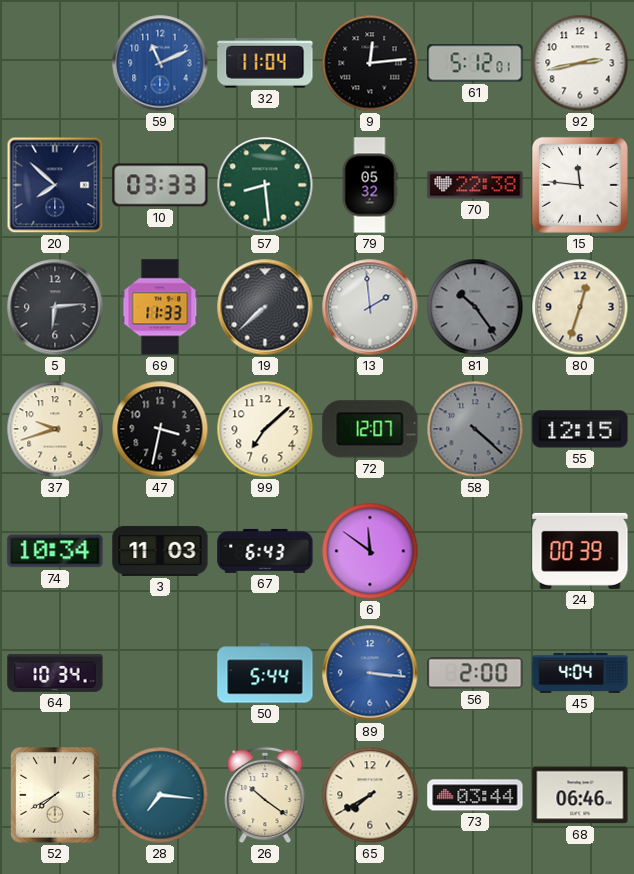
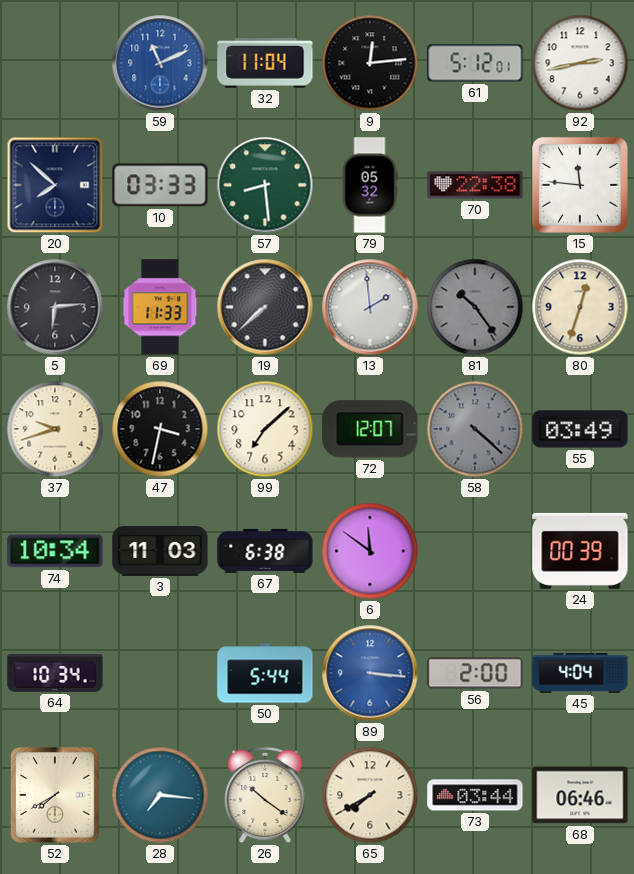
55: 12:15 -> 03:49 (580, 429)
67: 6:43 -> 6:38 (265, 551)
